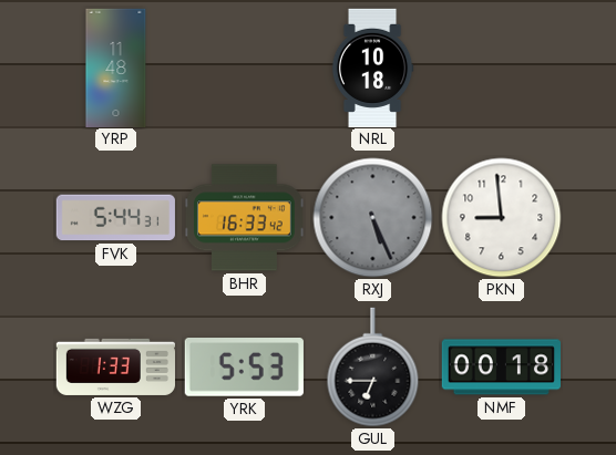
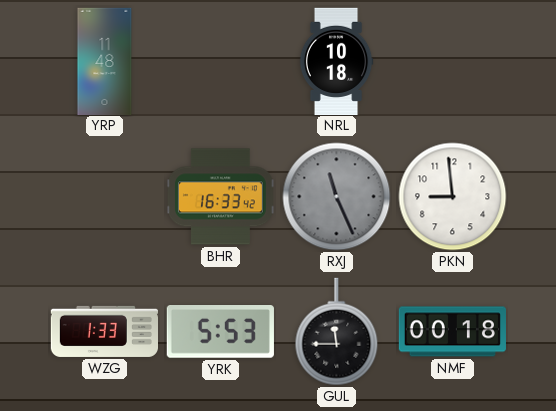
FVK: 5:44 -> none (115, 218)
RXJ: 5:26 -> 11:26 (337, 197)
GUL: 6:45 -> 11:45 (337, 332)
